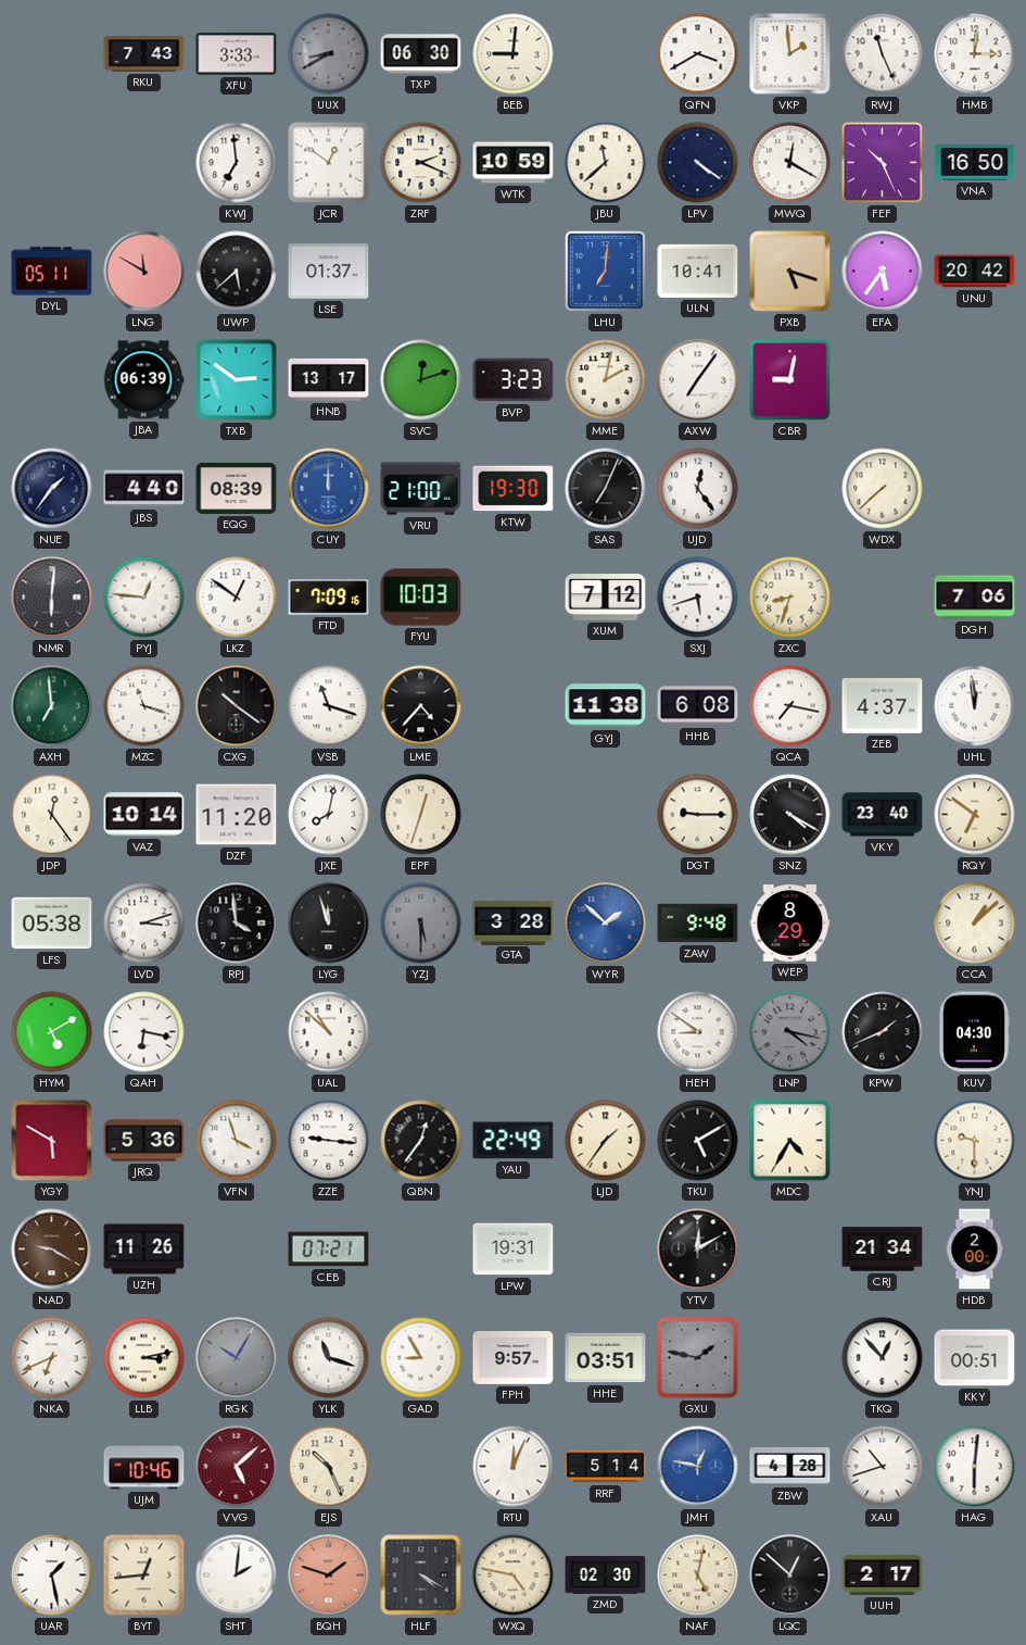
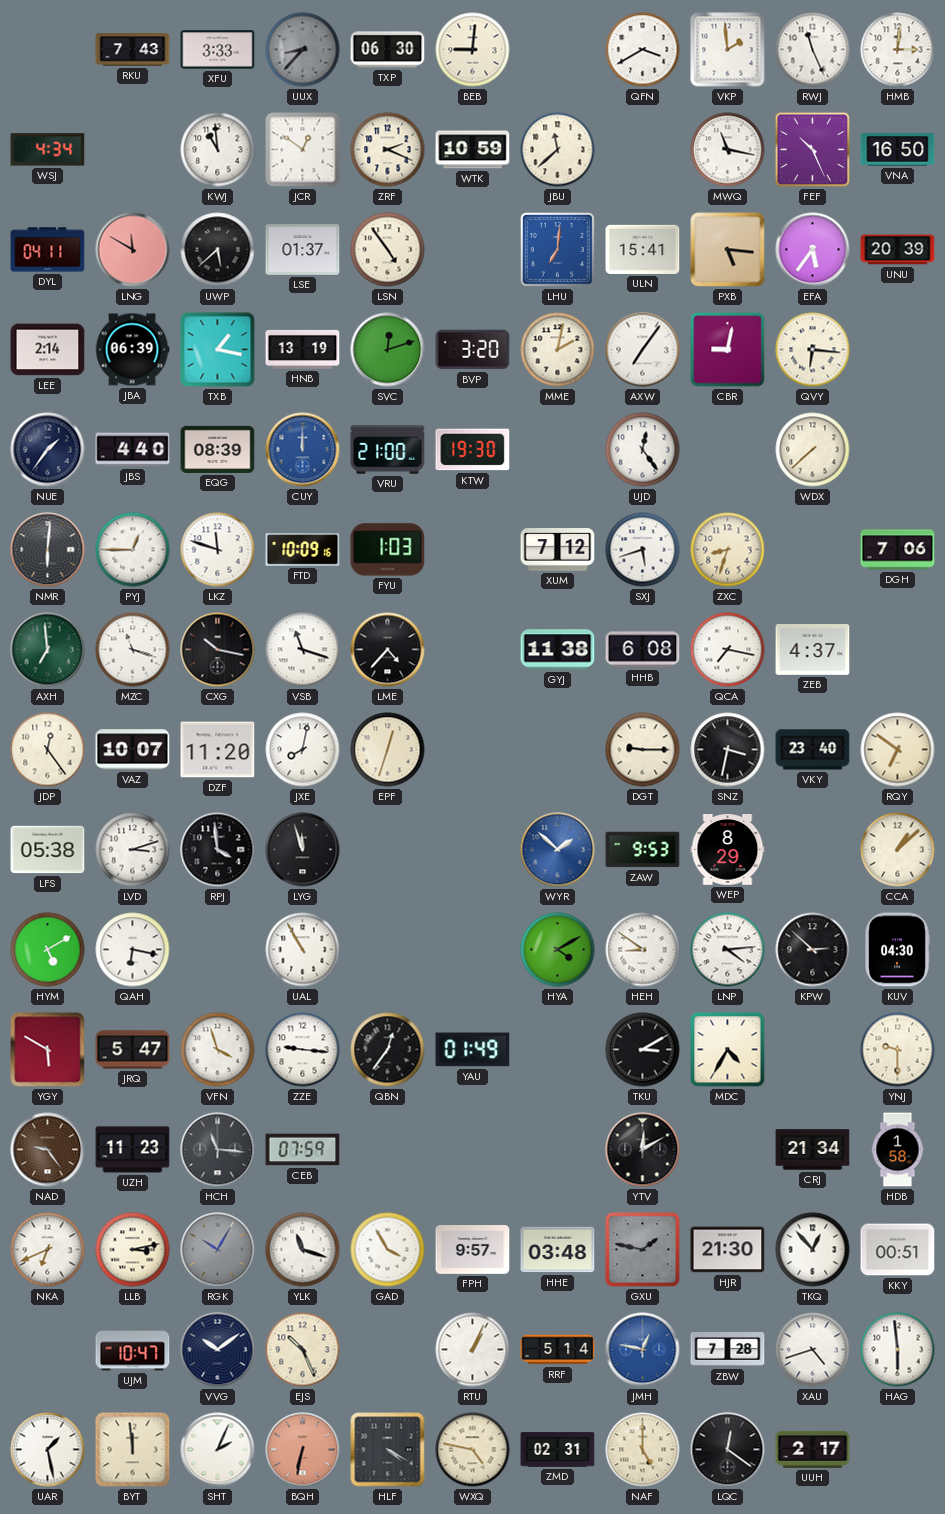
UUX: 8:40 -> 8:37 (303, 50)
WSJ: none -> 4:34 (48, 150)
KWJ: 6:59 -> 10:59 (218, 150)
LPV: 4:21 -> none (698, 163)
MWQ: 12:20 -> 11:17 (728, 150)
DYL: 05:11 -> 04:11 (48, 250)
LSN: none -> 4:54 (388, 250)
ULN: 10:41 -> 15:41 (643, 249)
PXB: 5:18 -> 5:16 (728, 250)
UNU: 20:42 -> 20:39 (898, 250)
LEE: none -> 2:14 (48, 350)
TXB: 2:51 -> 1:17 (218, 350)
HNB: 13:17 -> 13:19 (303, 349)
BVP: 3:23 -> 3:20 (473, 350)
QVY: none -> 6:16 (813, 350)
SAS: 7:04 -> none (606, 489)
PYJ: 12:46 -> 12:45 (133, 550)
LKZ: 12:51 -> 11:48 (218, 550)
FTD: 7:09 -> 10:09 (303, 550)
FYU: 10:03 -> 1:03 (388, 550)
CXG: 10:21 -> 10:17 (218, 650)
UHL: 11:59 -> none (975, 706)
VAZ: 10:14 -> 10:07 (133, 750)
SNZ: 4:20 -> 3:32 (728, 750)
YZJ: 5:30 -> none (421, 924)
GTA: 3:28 -> none (514, 922)
ZAW: 9:48 -> 9:53 (643, 850)
UAL: 10:52 -> 10:55 (303, 950)
HYA: none -> 4:10 (558, 950)
LNP: 4:17 -> 4:14 (728, 950)
LNP dial: grey -> white (728, 950)
KPW: 1:41 -> 2:52 (813, 950)
JRQ: 5:36 -> 5:47 (133, 1050)
YAU: 22:49 -> 01:49 (473, 1050)
LJD: 1:36 -> none (606, 1141)
TKU: 5:10 -> 3:10 (643, 1050)
NAD: 9:20 -> 9:24 (48, 1150)
UZH: 11:26 -> 11:23 (133, 1150)
HCH: none -> 11:16 (218, 1150)
CEB: 07:21 -> 07:59 (303, 1150)
LPW: 19:31 -> none (514, 1250)
HDB: 2:00 -> 1:58 (898, 1150)
GAD: 8:55 -> 3:55 (388, 1250)
HHE: 03:51 -> 03:48 (558, 1250)
HJR: none -> 21:30 (728, 1250)
UJM: 10:46 -> 10:47 (133, 1350)
VVG: 5:08 -> 10:09 (218, 1350)
VVG dial: burgundy -> navy (218, 1350)
RTU: 12:04 -> 1:04 (473, 1350)
ZBW: 4:28 -> 7:28 (728, 1350)
XAU: 10:42 -> 4:42 (813, 1350)
HAG: 6:01 -> 5:59 (898, 1350)
BYT: 12:44 -> 11:59 (133, 1450)
SHT: 2:01 -> 2:04 (218, 1450)
BQH: 1:48 -> 6:32 (303, 1450)
ZMD: 02:30 -> 02:31 (558, 1450)
NAF: 5:02 -> 5:00 (643, 1450)
LQC: 12:52 -> 12:21 (728, 1450)
